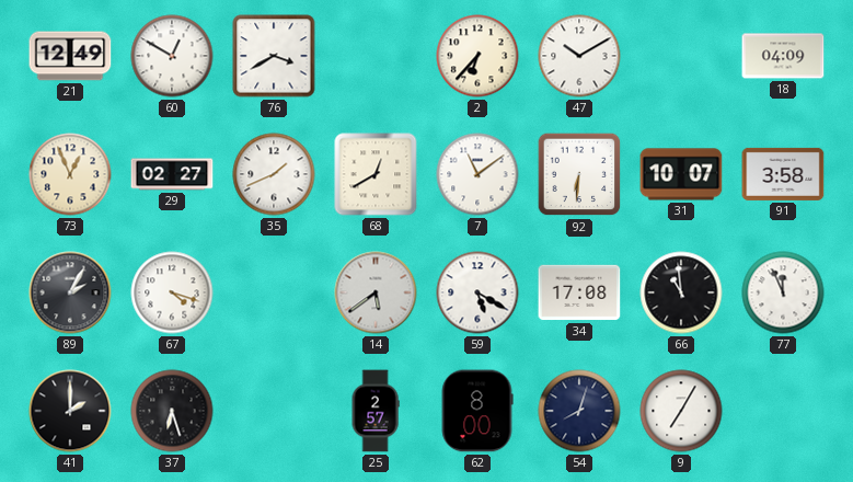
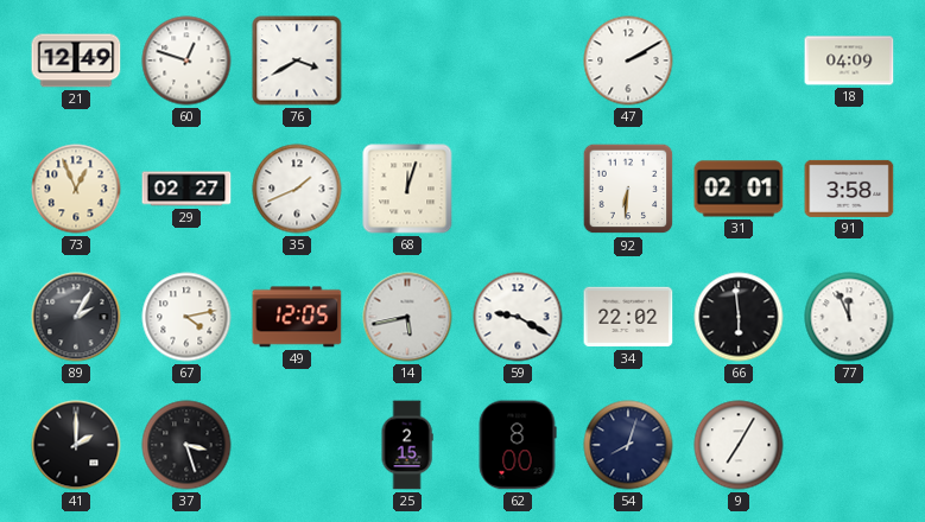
60: 12:50 -> 12:48 (186, 61)
2: 6:37 -> none (477, 56)
47: 10:10 -> 2:10 (628, 61)
68: 12:40 -> 12:03 (407, 189)
7: 11:09 -> none (477, 174)
31: 10:07 -> 02:01 (739, 189)
67: 4:18 -> 4:13 (186, 317)
49: none -> 12:05 (297, 317)
14: 5:39 -> 5:43 (407, 317)
59: 5:20 -> 9:20 (518, 317)
34: 17:08 -> 22:02 (628, 317)
66: 10:59 -> 5:59 (739, 317)
37: 6:27 -> 3:27 (186, 445)
25: 2:57 -> 2:15 (407, 445)
